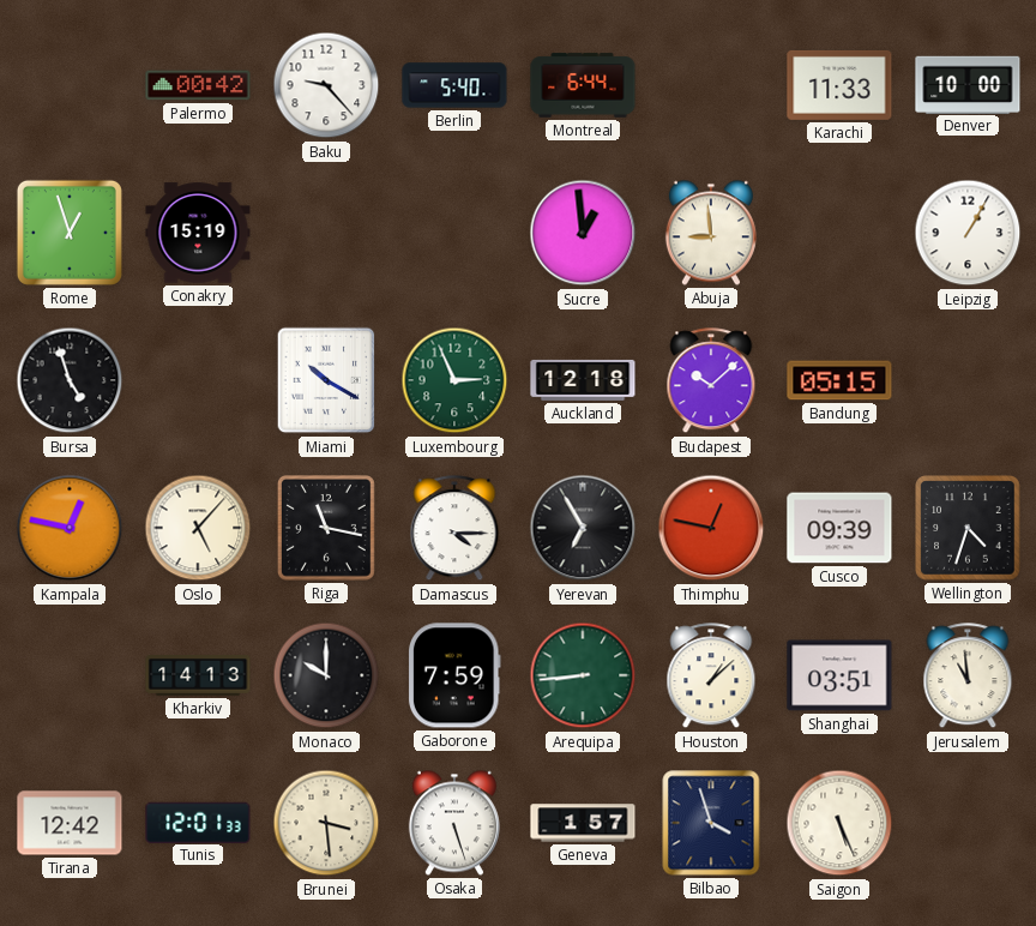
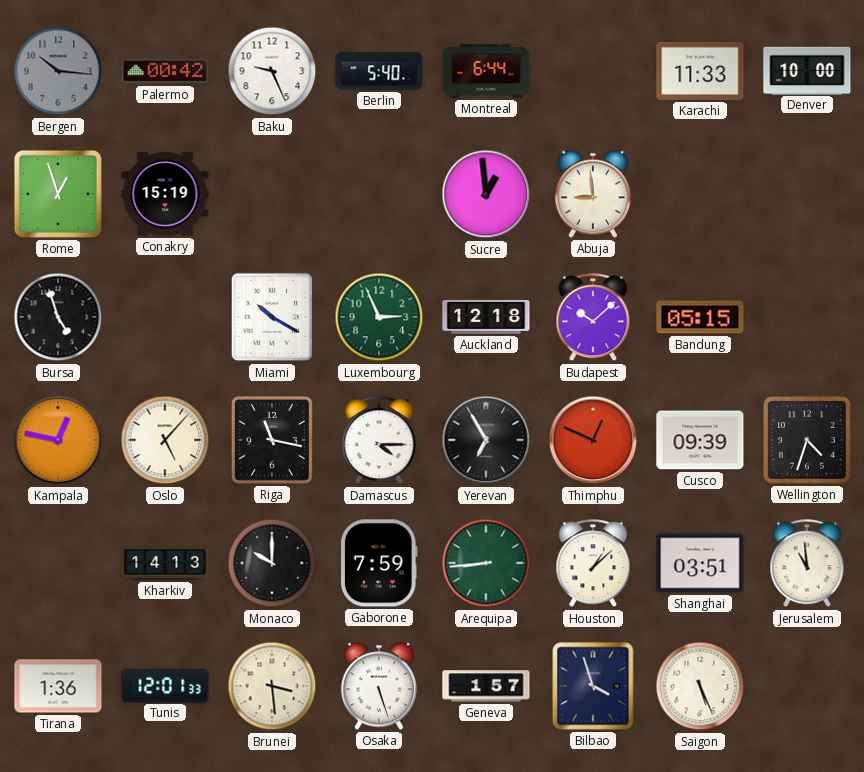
Bergen: none -> 10:16 (58, 71)
Baku: 9:23 -> 9:26 (272, 71)
Leipzig: 1:05 -> none (968, 233)
Thimphu: 12:47 -> 12:49 (593, 440)
Tirana: 12:42 -> 1:36 (58, 686)
